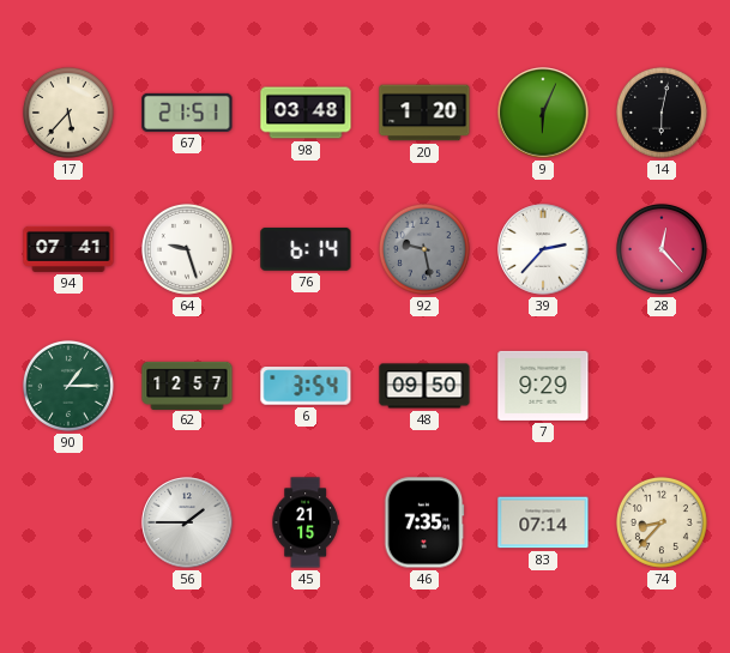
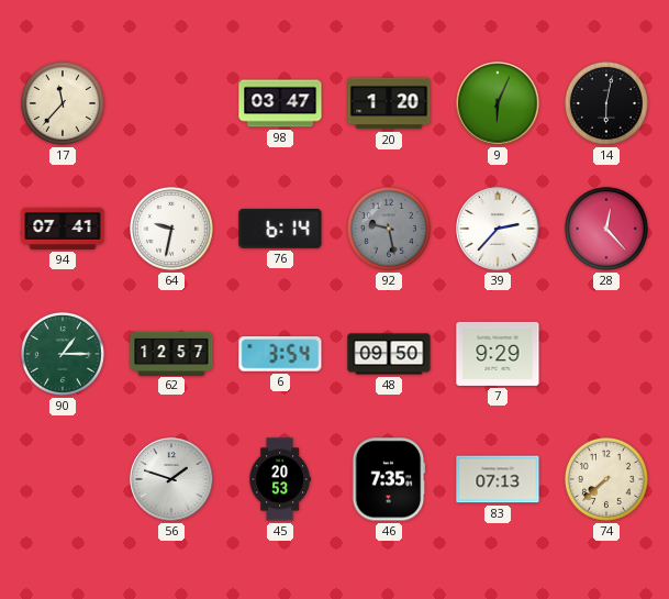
17: 5:37 -> 11:37 (63, 103)
67: 21:51 -> none (187, 113)
98: 03:48 -> 03:47 (280, 103)
64: 9:27 -> 9:32 (171, 229)
56: 1:45 -> 1:48 (171, 479)
45: 21:15 -> 20:53 (280, 479)
83: 07:14 -> 07:13 (498, 479)
74: 8:37 -> 7:38 (606, 479)
